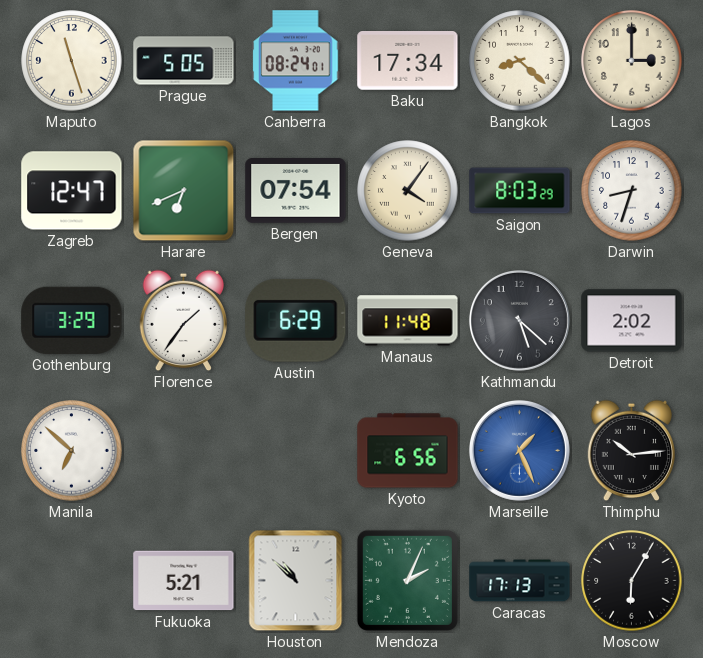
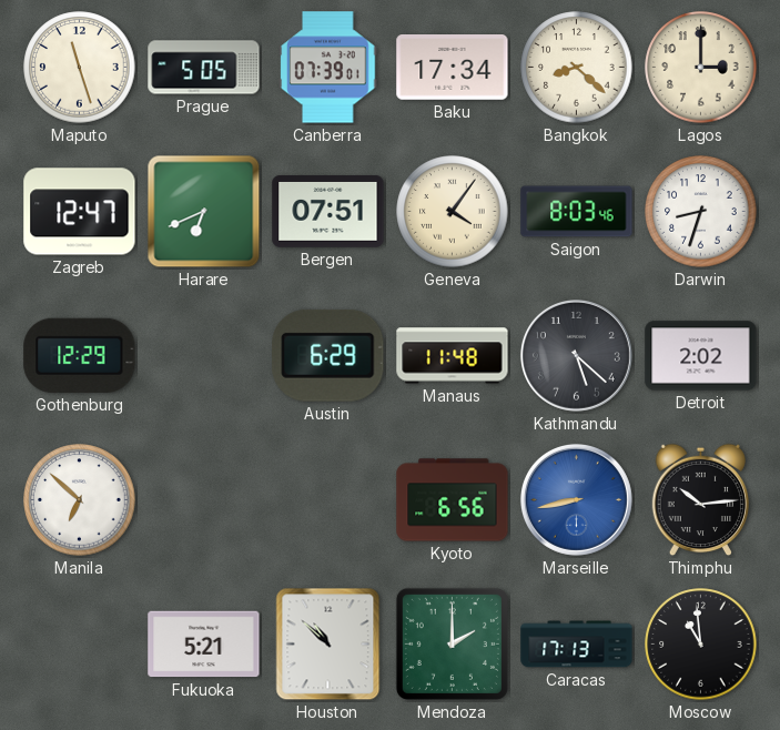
Canberra: 08:24 -> 07:39 (328, 68)
Bergen: 07:54 -> 07:51 (328, 212)
Saigon: 8:03:29 -> 8:03:46 (577, 212)
Gothenburg: 3:29 -> 12:29 (80, 355)
Florence: 1:36 -> none (183, 321)
Marseille: 1:26 -> 8:43 (576, 499)
Mendoza: 2:04 -> 2:00 (452, 643)
Moscow: 6:05 -> 10:59 (701, 645)
